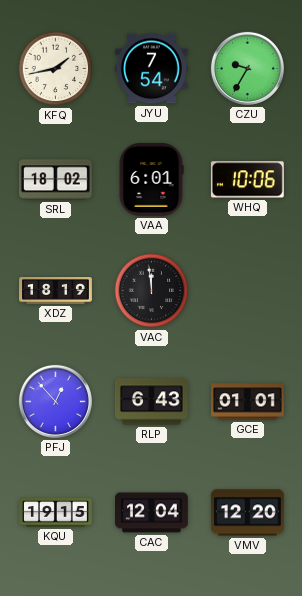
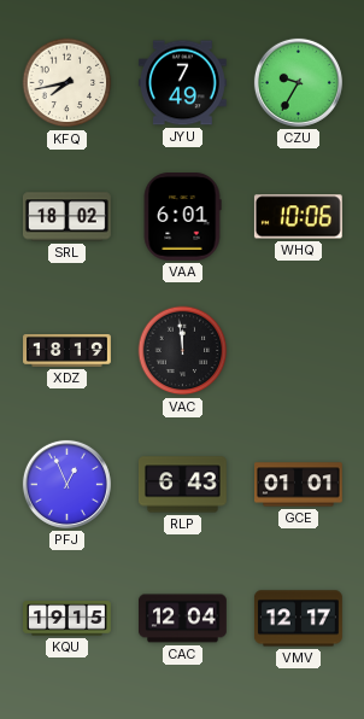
KFQ: 1:43 -> 7:43 (67, 83)
JYU: 7:54 -> 7:49 (182, 83)
PFJ: 12:53 -> 12:56 (66, 484)
VMV: 12:20 -> 12:17 (299, 619)
